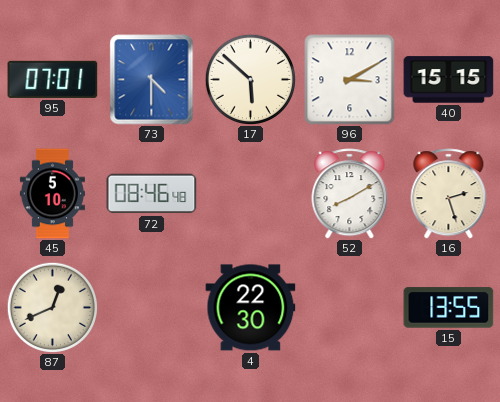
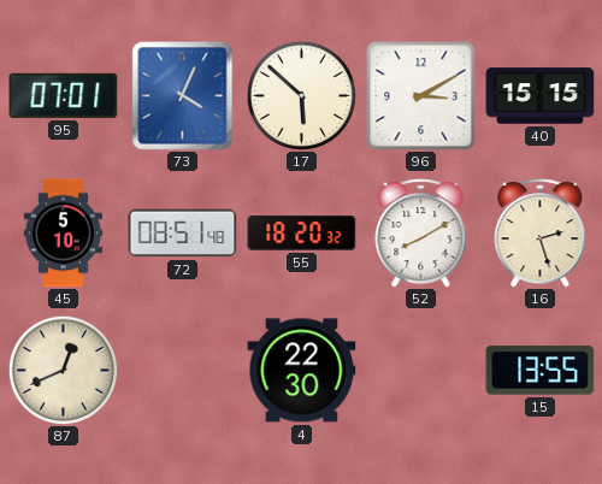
73: 4:30 -> 4:04 (183, 96)
72: 08:46 -> 08:51 (183, 234)
55: none -> 18:20 (302, 234)
